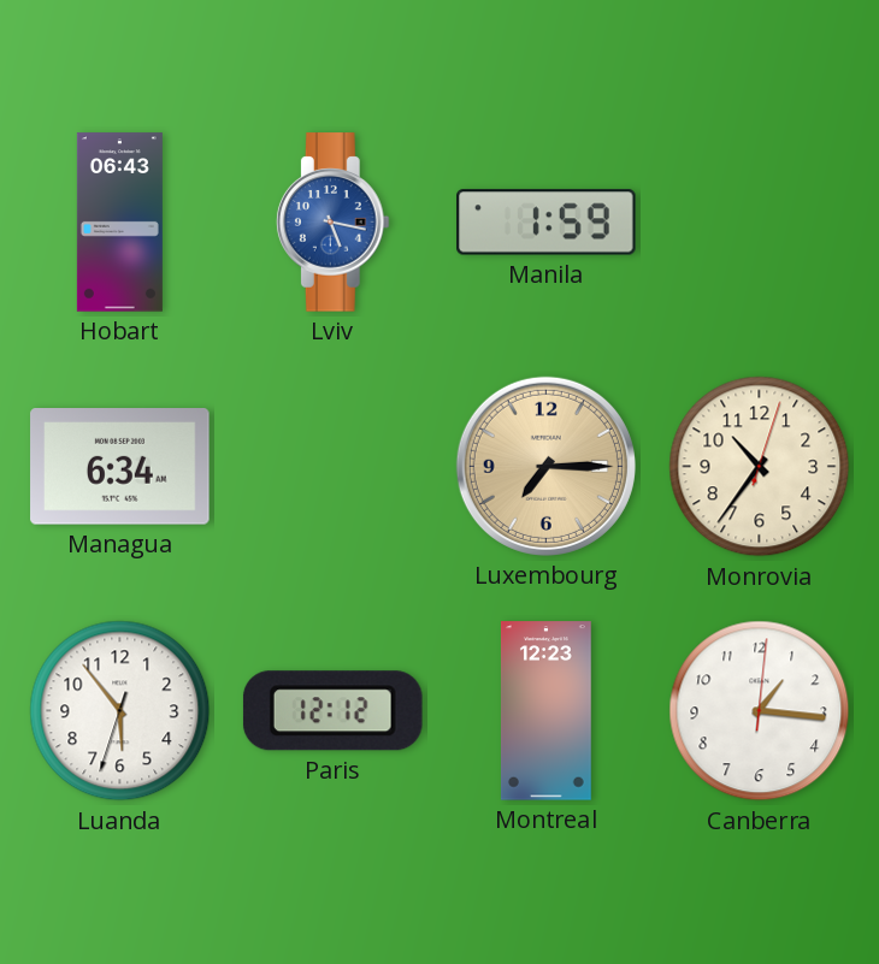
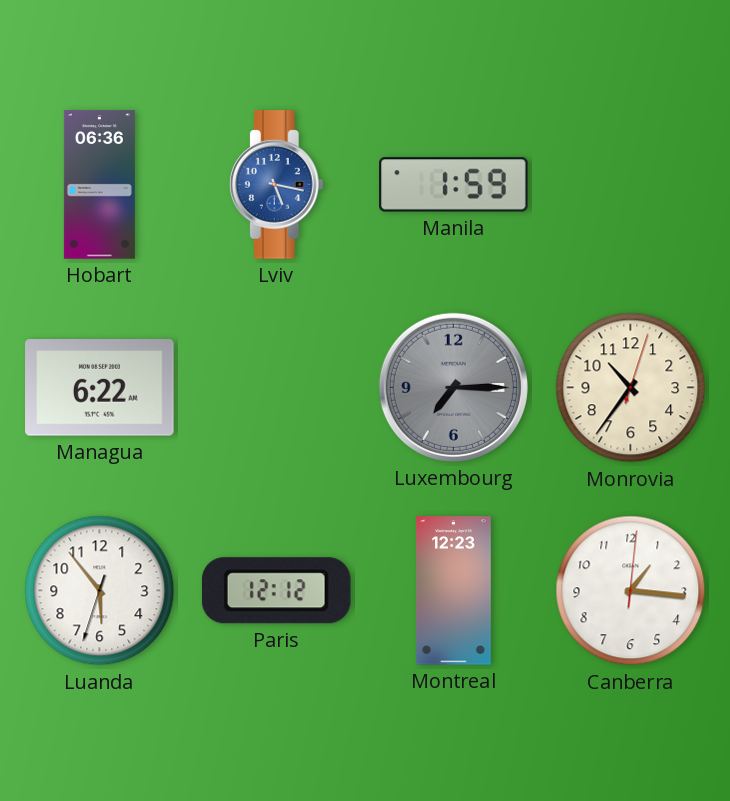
Hobart: 06:43 -> 06:36 (99, 185)
Managua: 6:34 -> 6:22 (100, 388)
Luxembourg dial: champagne -> grey (453, 387)
